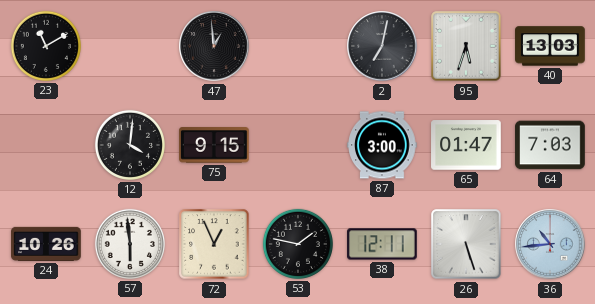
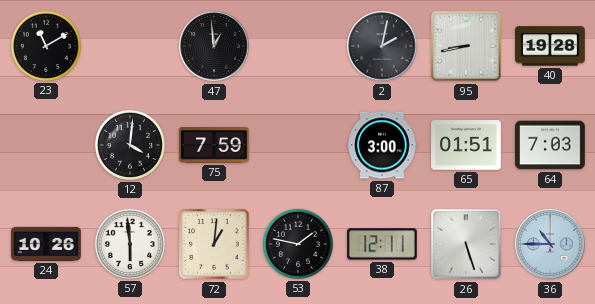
2: 7:02 -> 2:02 (382, 46)
95: 5:33 -> 8:43 (466, 46)
40: 13:03 -> 19:28 (550, 46)
75: 9:15 -> 7:59 (214, 145)
65: 01:47 -> 01:51 (466, 145)
72: 12:56 -> 1:01 (214, 244)
36: 10:44 -> 10:45 (550, 244)
